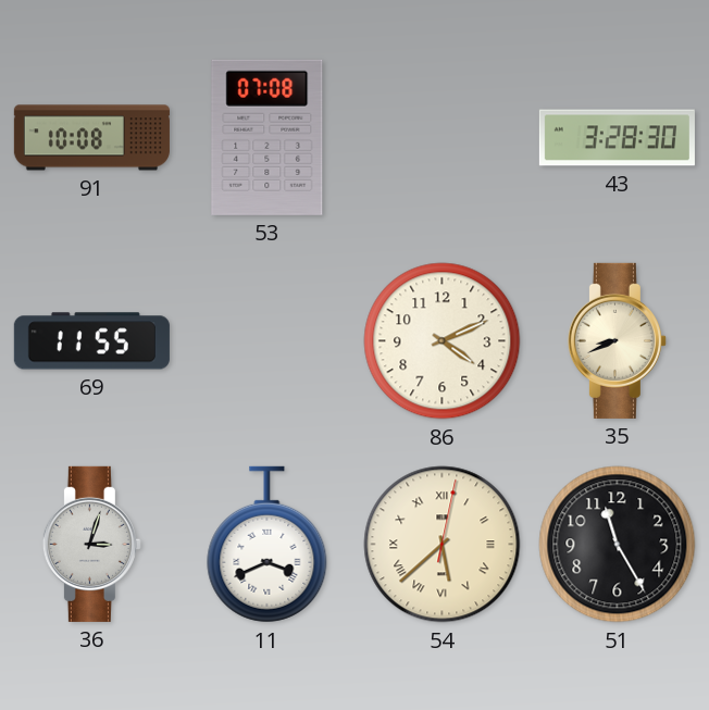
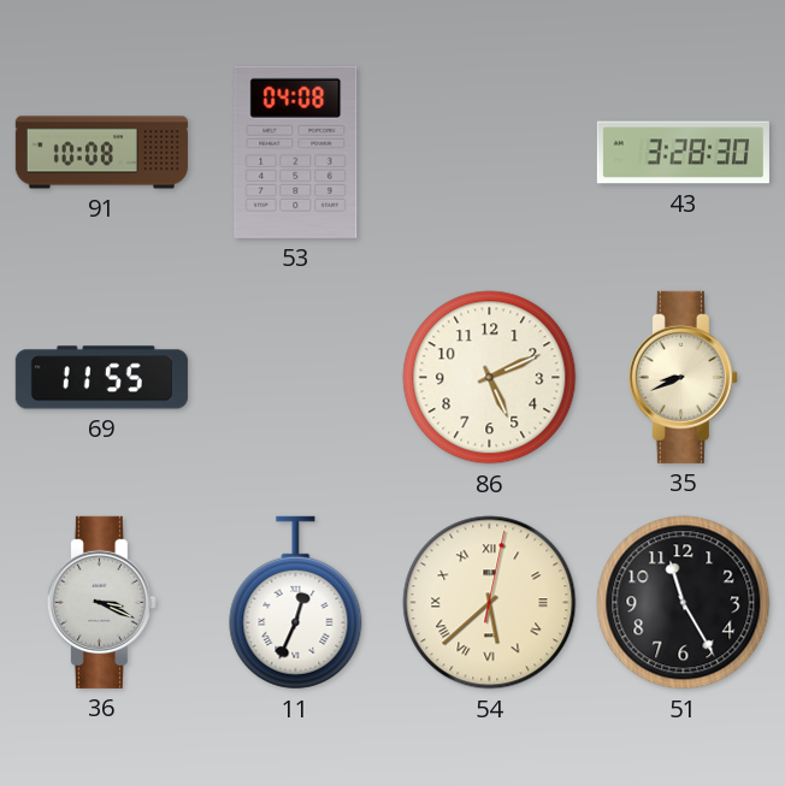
53: 07:08 -> 04:08 (296, 152)
86: 4:11 -> 5:11 (490, 378)
36: 3:03 -> 3:19 (101, 602)
11: 3:41 -> 12:34 (296, 603)
